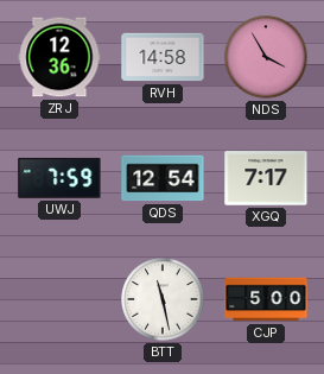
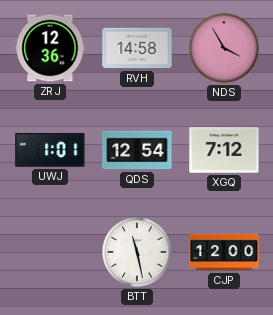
UWJ: 7:59 -> 1:01 (50, 150)
XGQ: 7:17 -> 7:12 (224, 150)
CJP: 5:00 -> 12:00 (224, 252)
